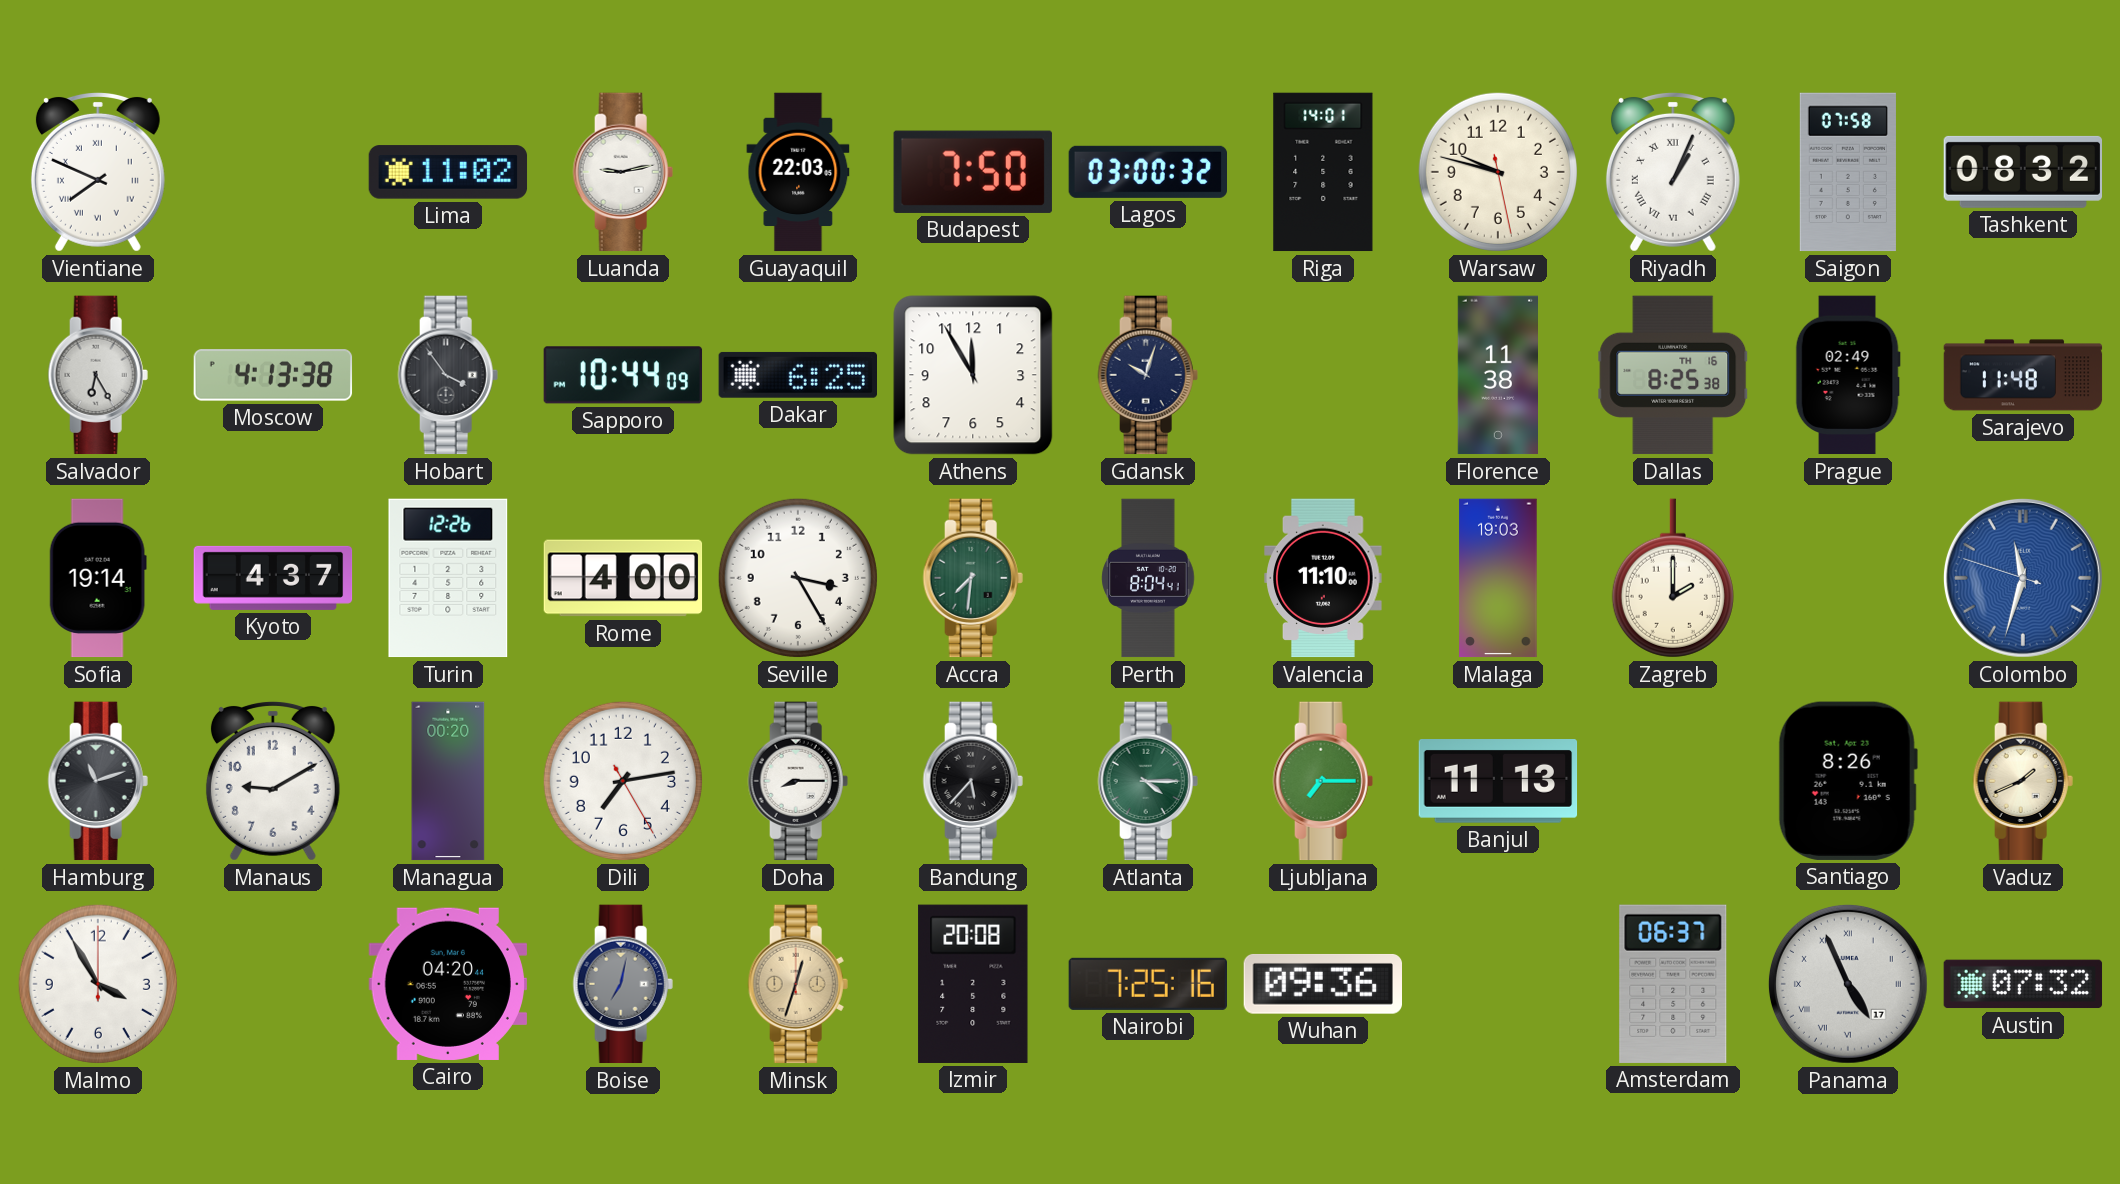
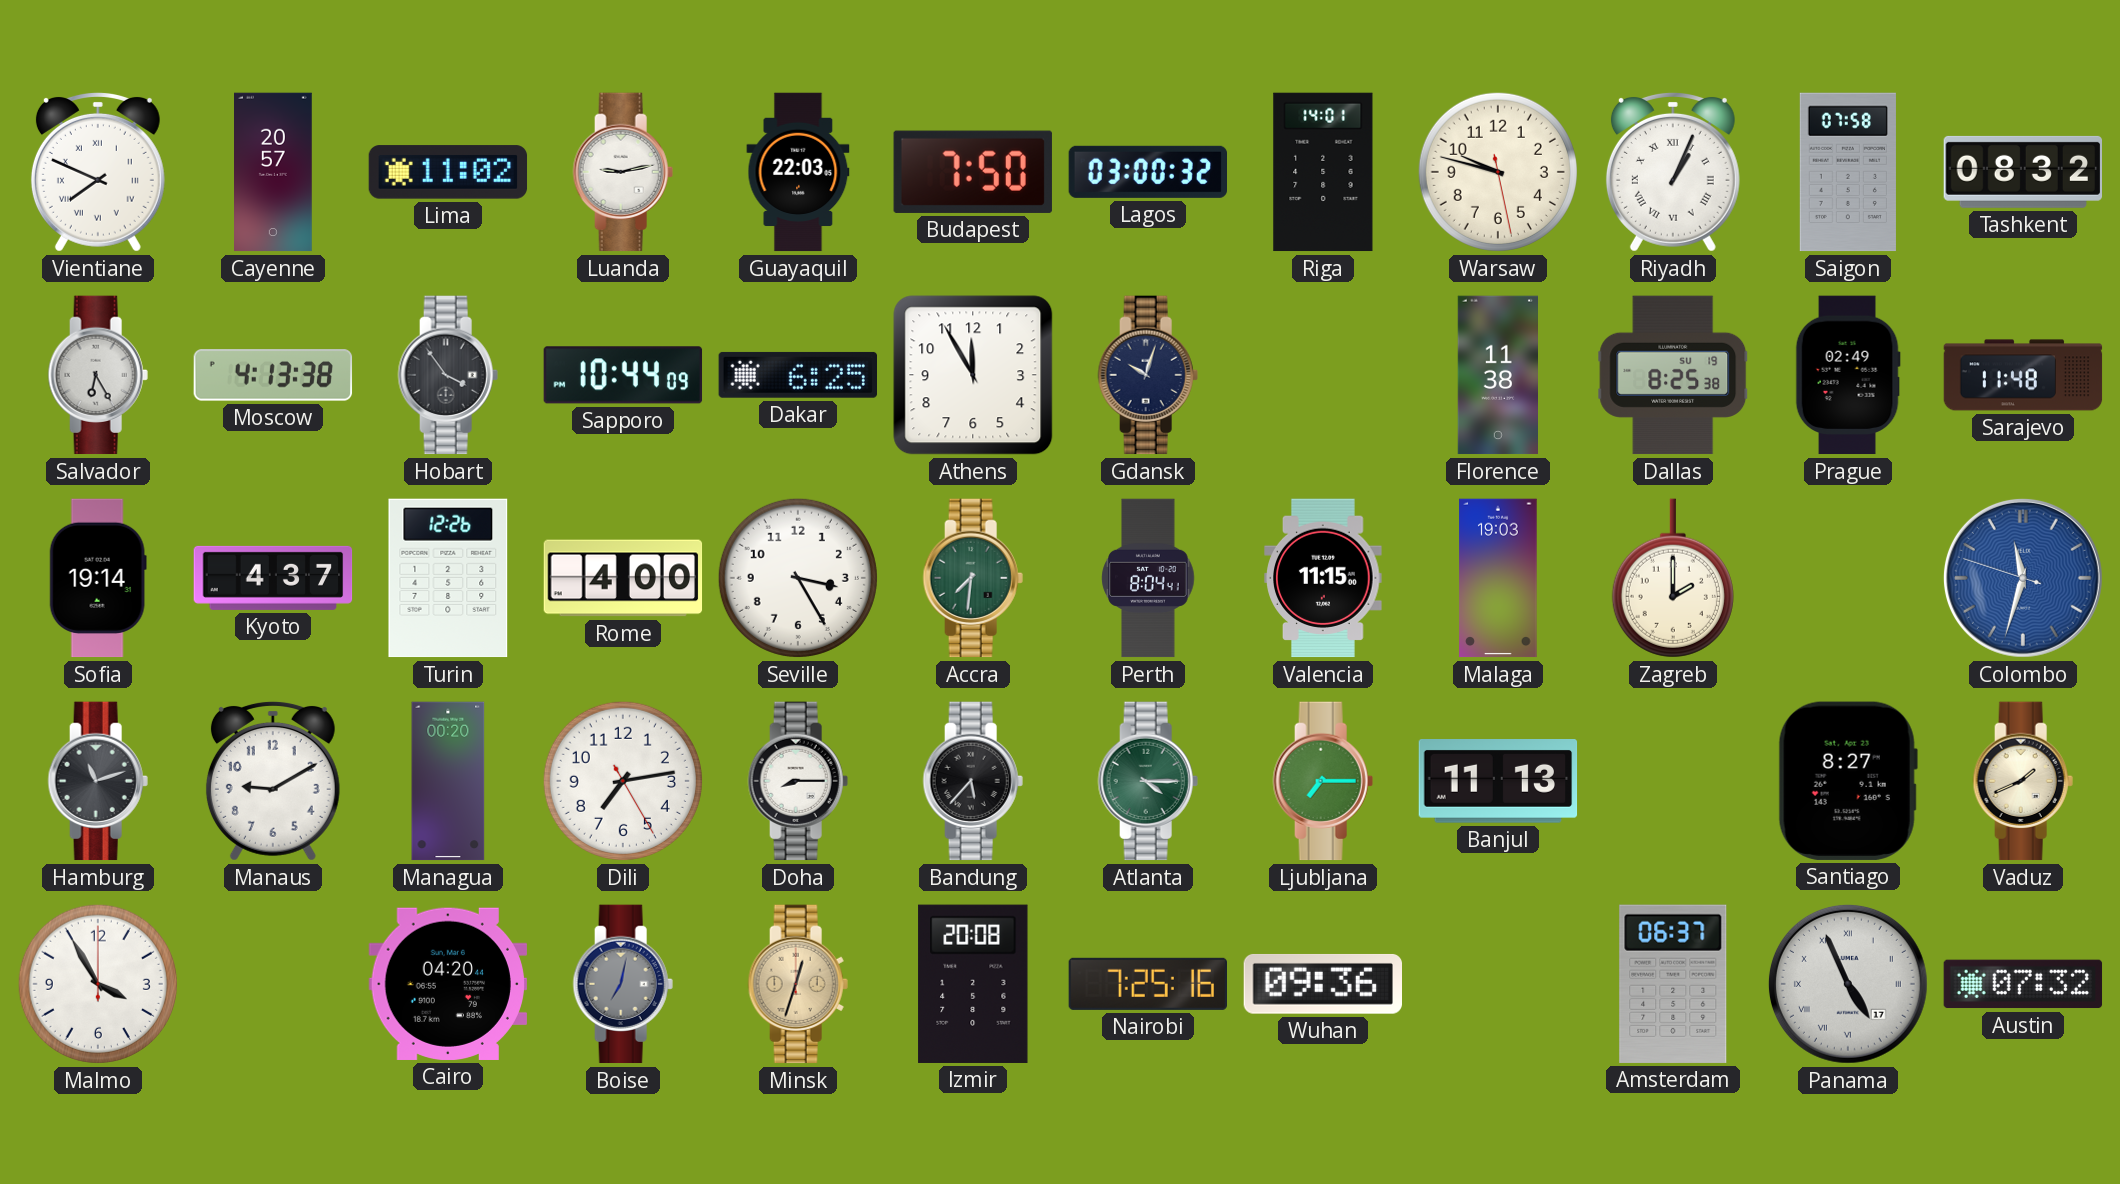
Cayenne: none -> 20:57 (274, 172)
Dallas date: TH 16 -> SU 19 (1673, 375)
Valencia: 11:10 -> 11:15 (1323, 578)
Santiago: 8:26 -> 8:27 (1848, 781)
